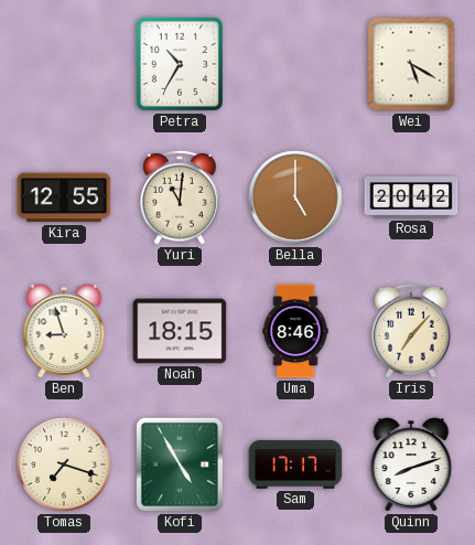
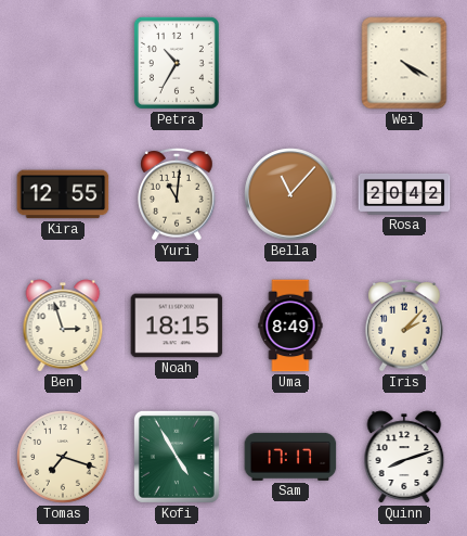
Wei: 5:20 -> 4:20 (404, 63)
Bella: 5:00 -> 11:07 (290, 194)
Ben: 8:57 -> 2:57 (63, 326)
Uma: 8:46 -> 8:49 (290, 326)
Iris: 7:07 -> 2:07 (404, 326)
